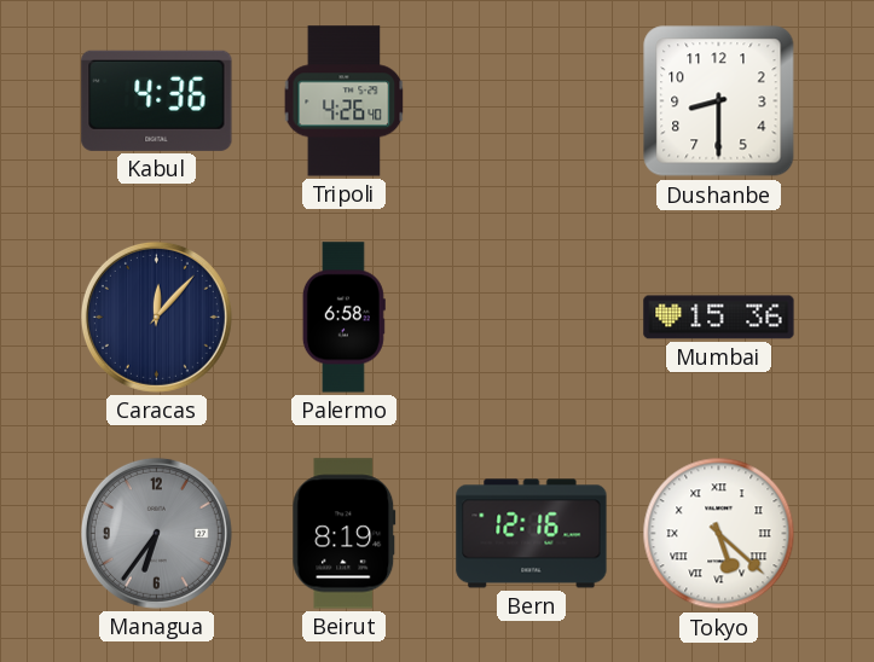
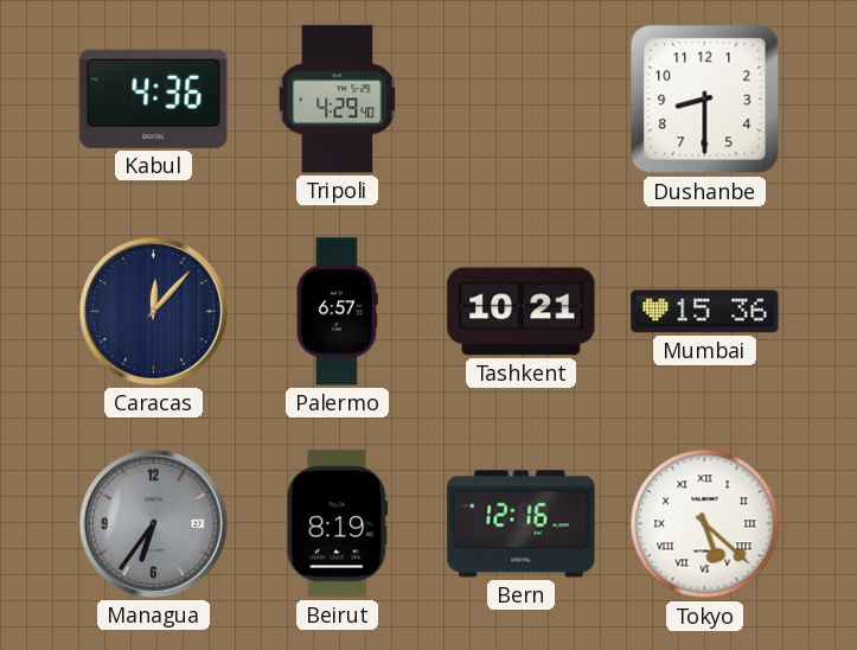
Tripoli: 4:26 -> 4:29 (338, 100)
Palermo: 6:58 -> 6:57 (337, 312)
Tashkent: none -> 10:21 (522, 312)
